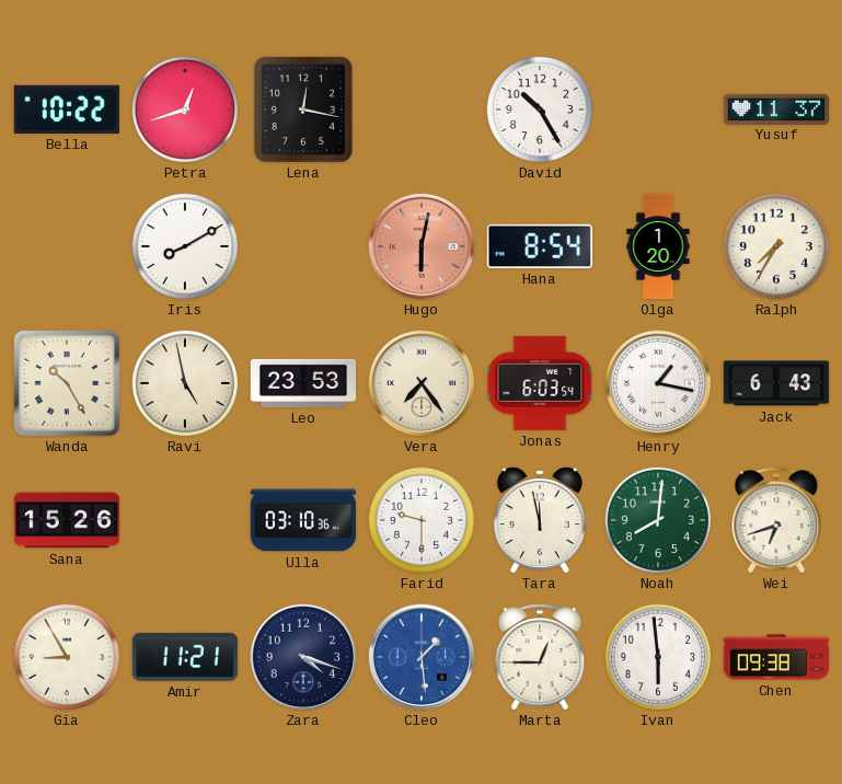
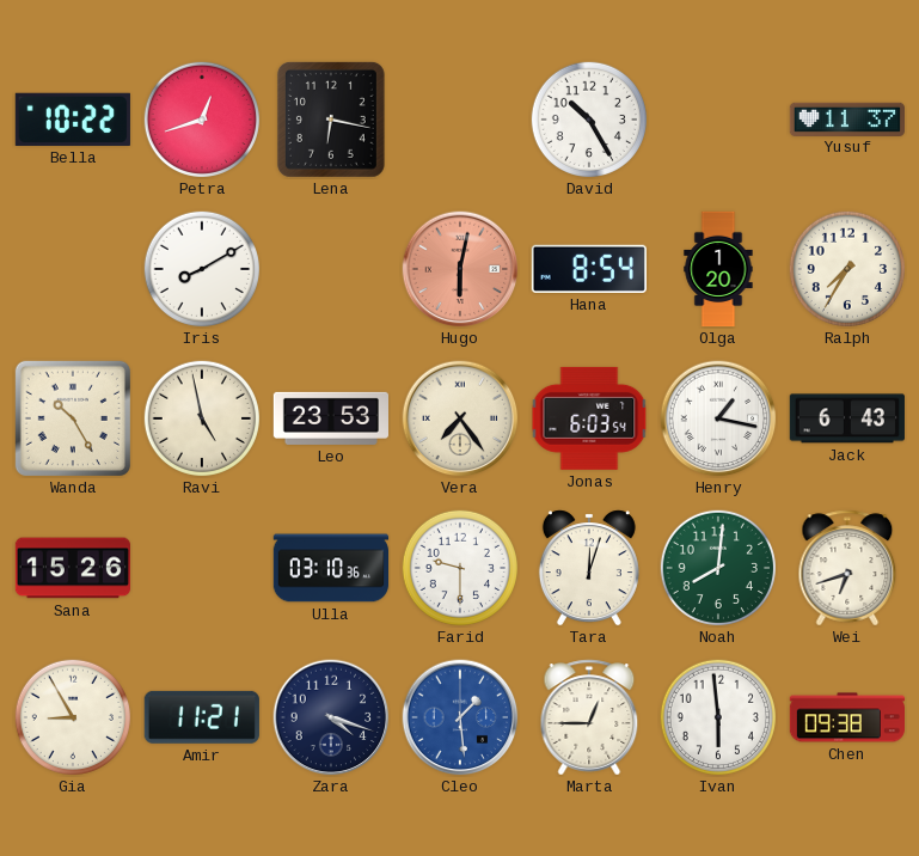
Lena: 12:17 -> 6:17 (331, 120)
Tara: 11:58 -> 12:03 (589, 568)
